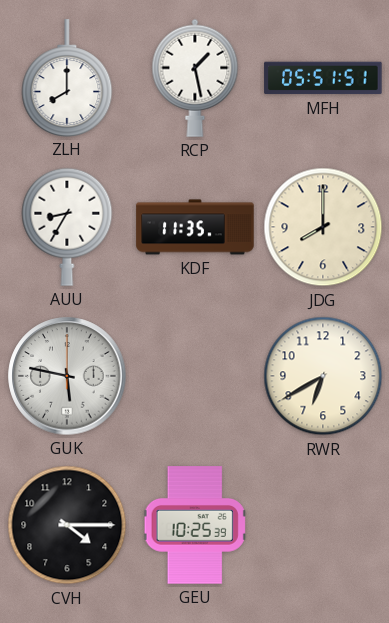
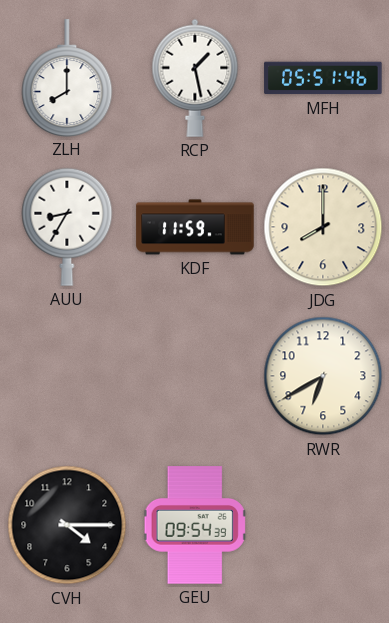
MFH: 05:51:51 -> 05:51:46 (323, 78)
KDF: 11:35 -> 11:59 (195, 227)
GUK: 5:47 -> none (67, 376)
GEU: 10:25 -> 09:54 (195, 525)
